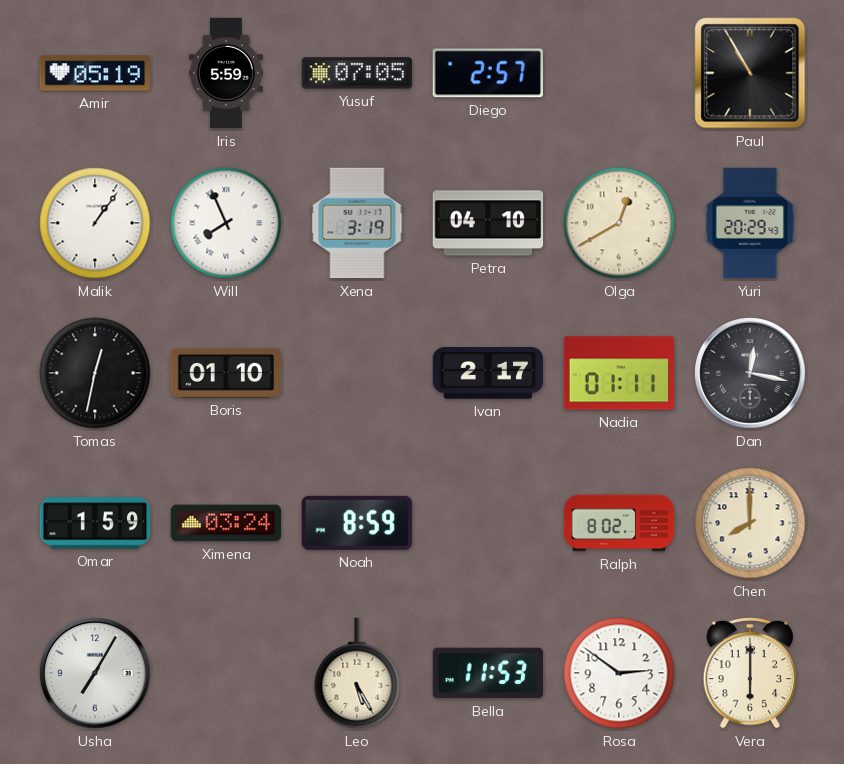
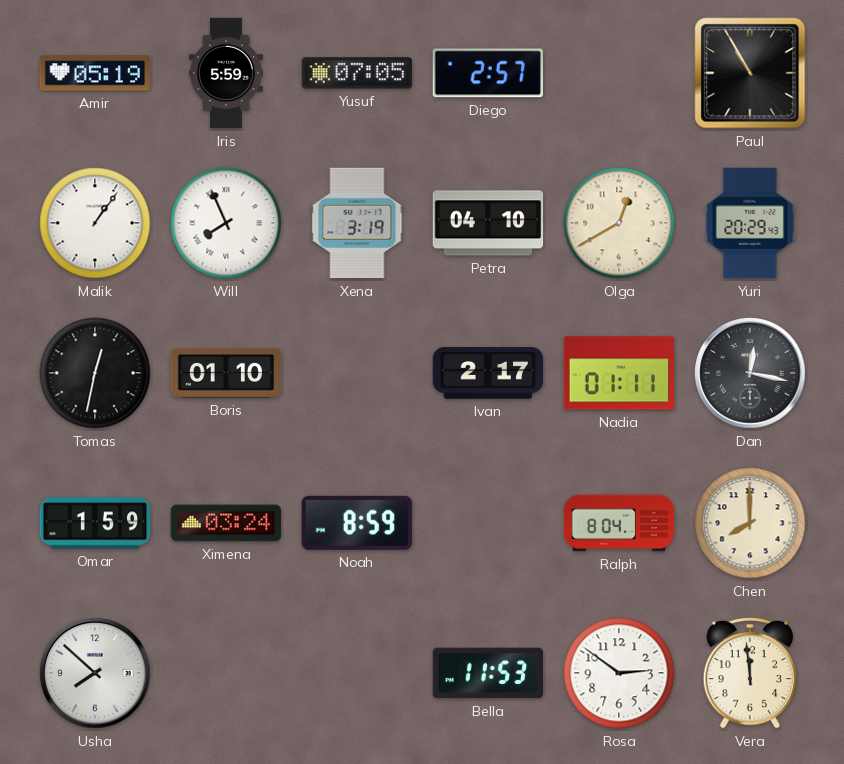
Ralph: 8:02 -> 8:04 (619, 523)
Usha: 7:05 -> 7:52 (95, 673)
Leo: 5:25 -> none (357, 673)
Vera: 6:00 -> 11:59 (750, 673)
